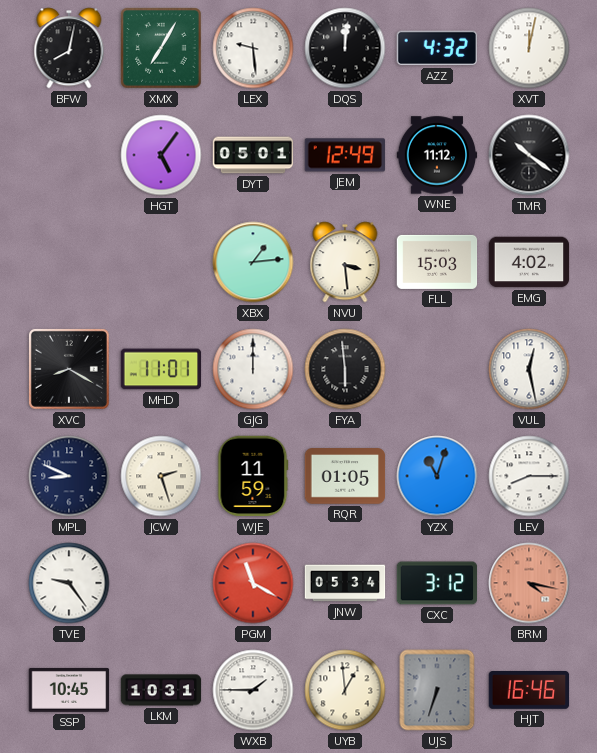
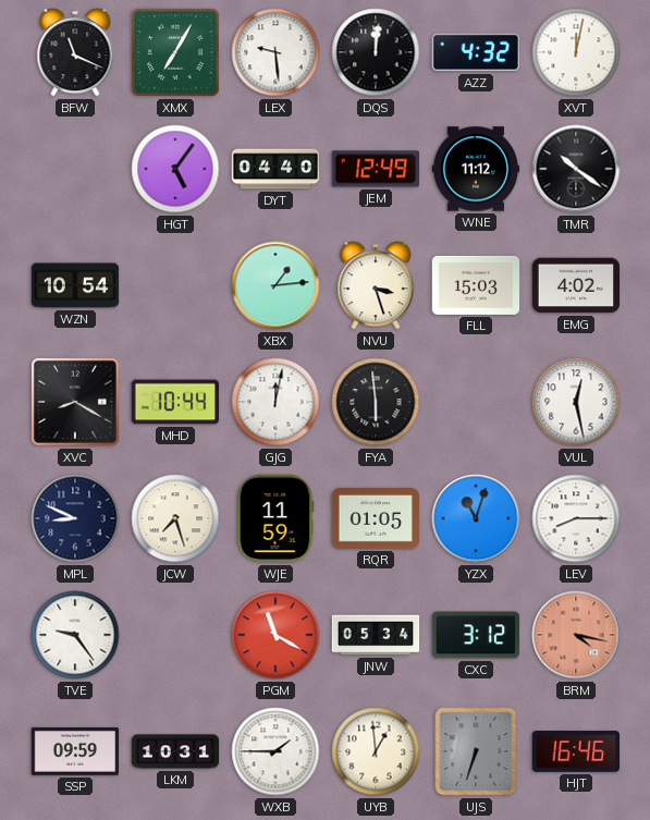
BFW: 8:02 -> 11:19 (75, 52)
DYT: 05:01 -> 04:40 (275, 169)
WZN: none -> 10:54 (75, 285)
NVU: 3:29 -> 3:27 (376, 285)
MHD: 11:01 -> 10:44 (175, 402)
GJG: 12:00 -> 12:02 (275, 402)
JCW: 2:27 -> 7:27 (175, 518)
SSP: 10:45 -> 09:59 (75, 751)
